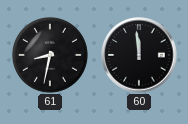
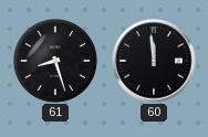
61: 8:32 -> 8:27 (55, 61)
